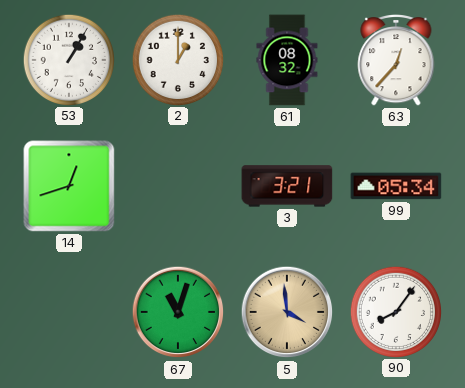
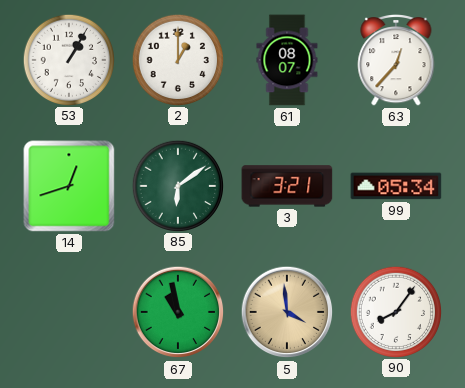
61: 08:32 -> 08:07 (287, 60)
85: none -> 6:09 (177, 185)
67: 11:03 -> 10:58 (178, 312)
